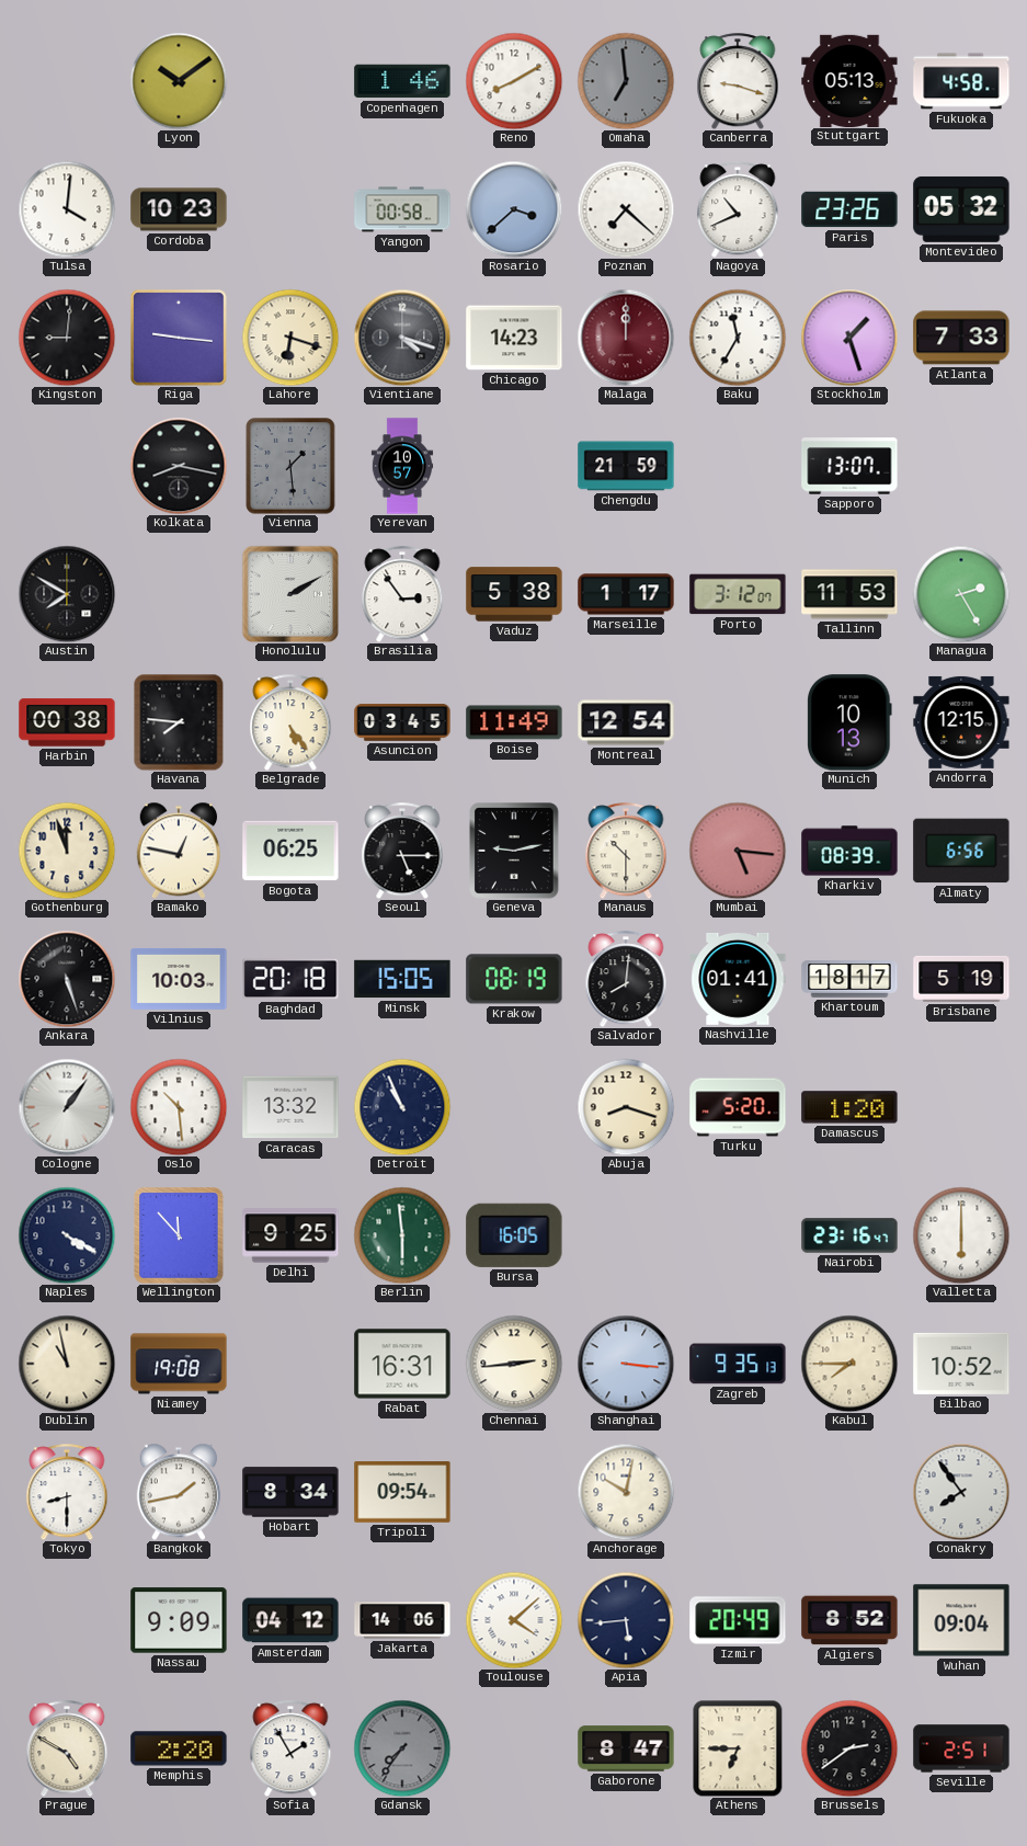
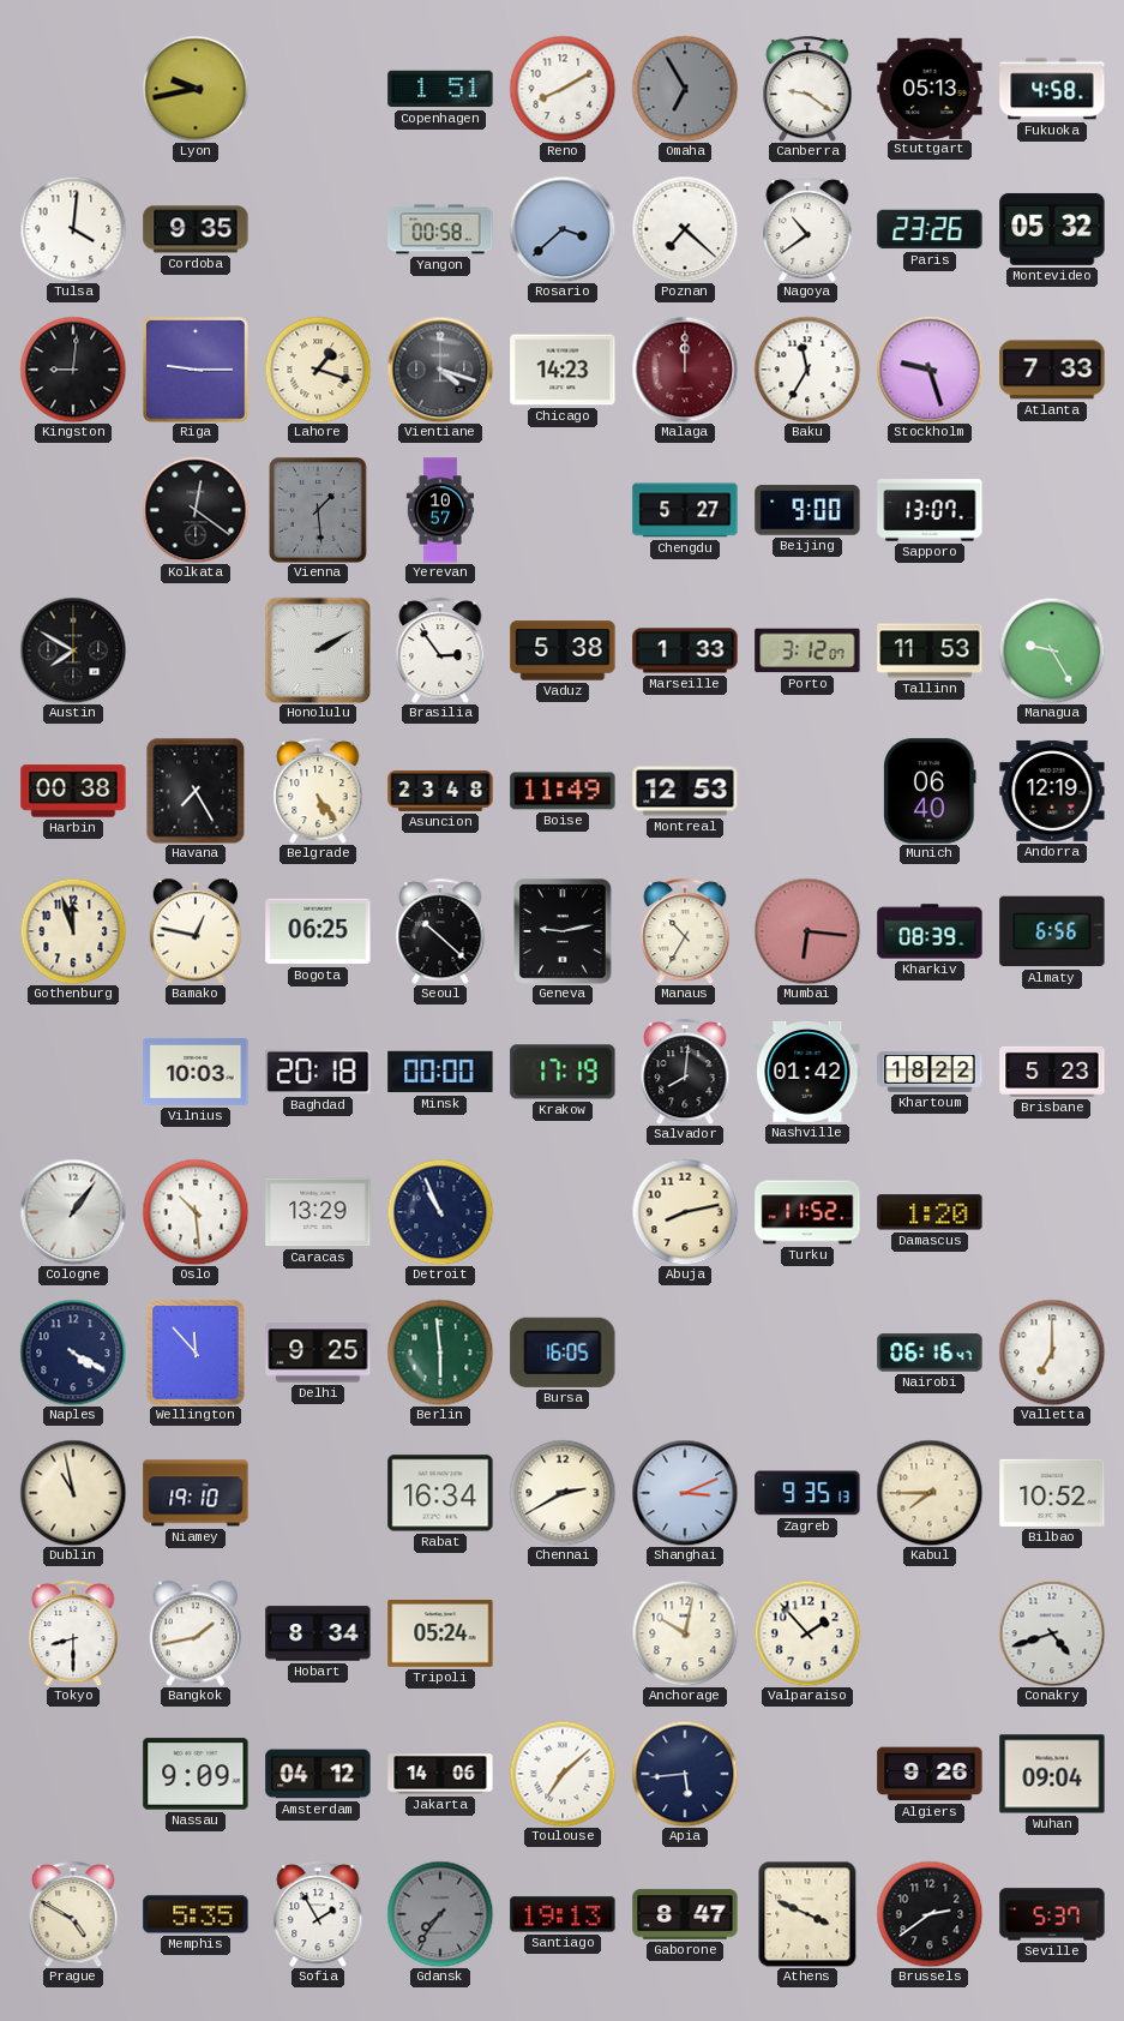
Lyon: 10:09 -> 9:43 (196, 89)
Copenhagen: 1:46 -> 1:51 (440, 89)
Omaha: 6:59 -> 6:55 (685, 89)
Canberra: 9:18 -> 9:21 (807, 89)
Cordoba: 10:23 -> 9:35 (196, 229)
Nagoya: 10:41 -> 10:39 (807, 229)
Riga: 9:16 -> 9:15 (197, 371)
Lahore: 6:18 -> 1:18 (318, 370)
Stockholm: 1:27 -> 9:27 (930, 370)
Kolkata: 8:17 -> 12:21 (196, 510)
Chengdu: 21:59 -> 5:27 (685, 510)
Beijing: none -> 9:00 (807, 510)
Marseille: 1:17 -> 1:33 (685, 650)
Managua: 2:25 -> 9:25 (1052, 650)
Havana: 7:46 -> 7:25 (196, 791)
Asuncion: 03:45 -> 23:48 (440, 792)
Montreal: 12:54 -> 12:53 (685, 791)
Munich: 10:13 -> 06:40 (930, 791)
Andorra: 12:15 -> 12:19 (1052, 791)
Seoul: 5:15 -> 10:22 (440, 931)
Manaus: 10:30 -> 10:35 (685, 931)
Mumbai: 5:16 -> 6:16 (807, 931)
Ankara: 5:27 -> none (67, 979)
Minsk: 15:05 -> 00:00 (440, 1072)
Krakow: 08:19 -> 17:19 (563, 1072)
Nashville: 01:41 -> 01:42 (807, 1072)
Khartoum: 18:17 -> 18:22 (930, 1072)
Brisbane: 5:19 -> 5:23 (1052, 1072)
Caracas: 13:32 -> 13:29 (318, 1212)
Abuja: 8:18 -> 8:13 (685, 1212)
Turku: 5:20 -> 11:52 (807, 1212)
Nairobi: 23:16 -> 06:16 (930, 1353)
Valletta: 6:00 -> 7:00 (1052, 1353)
Niamey: 19:08 -> 19:10 (196, 1493)
Rabat: 16:31 -> 16:34 (440, 1493)
Chennai: 2:44 -> 2:40 (563, 1493)
Shanghai: 3:16 -> 3:11 (685, 1493)
Tripoli: 09:54 -> 05:24 (440, 1633)
Valparaiso: none -> 1:53 (807, 1633)
Conakry: 7:54 -> 4:42 (1052, 1633)
Toulouse: 4:08 -> 7:08 (563, 1774)
Izmir: 20:49 -> none (738, 1620)
Algiers: 8:52 -> 9:26 (930, 1774)
Memphis: 2:20 -> 5:35 (196, 1914)
Santiago: none -> 19:13 (563, 1914)
Athens: 6:45 -> 3:49 (807, 1914)
Seville: 2:51 -> 5:37 (1052, 1914)
